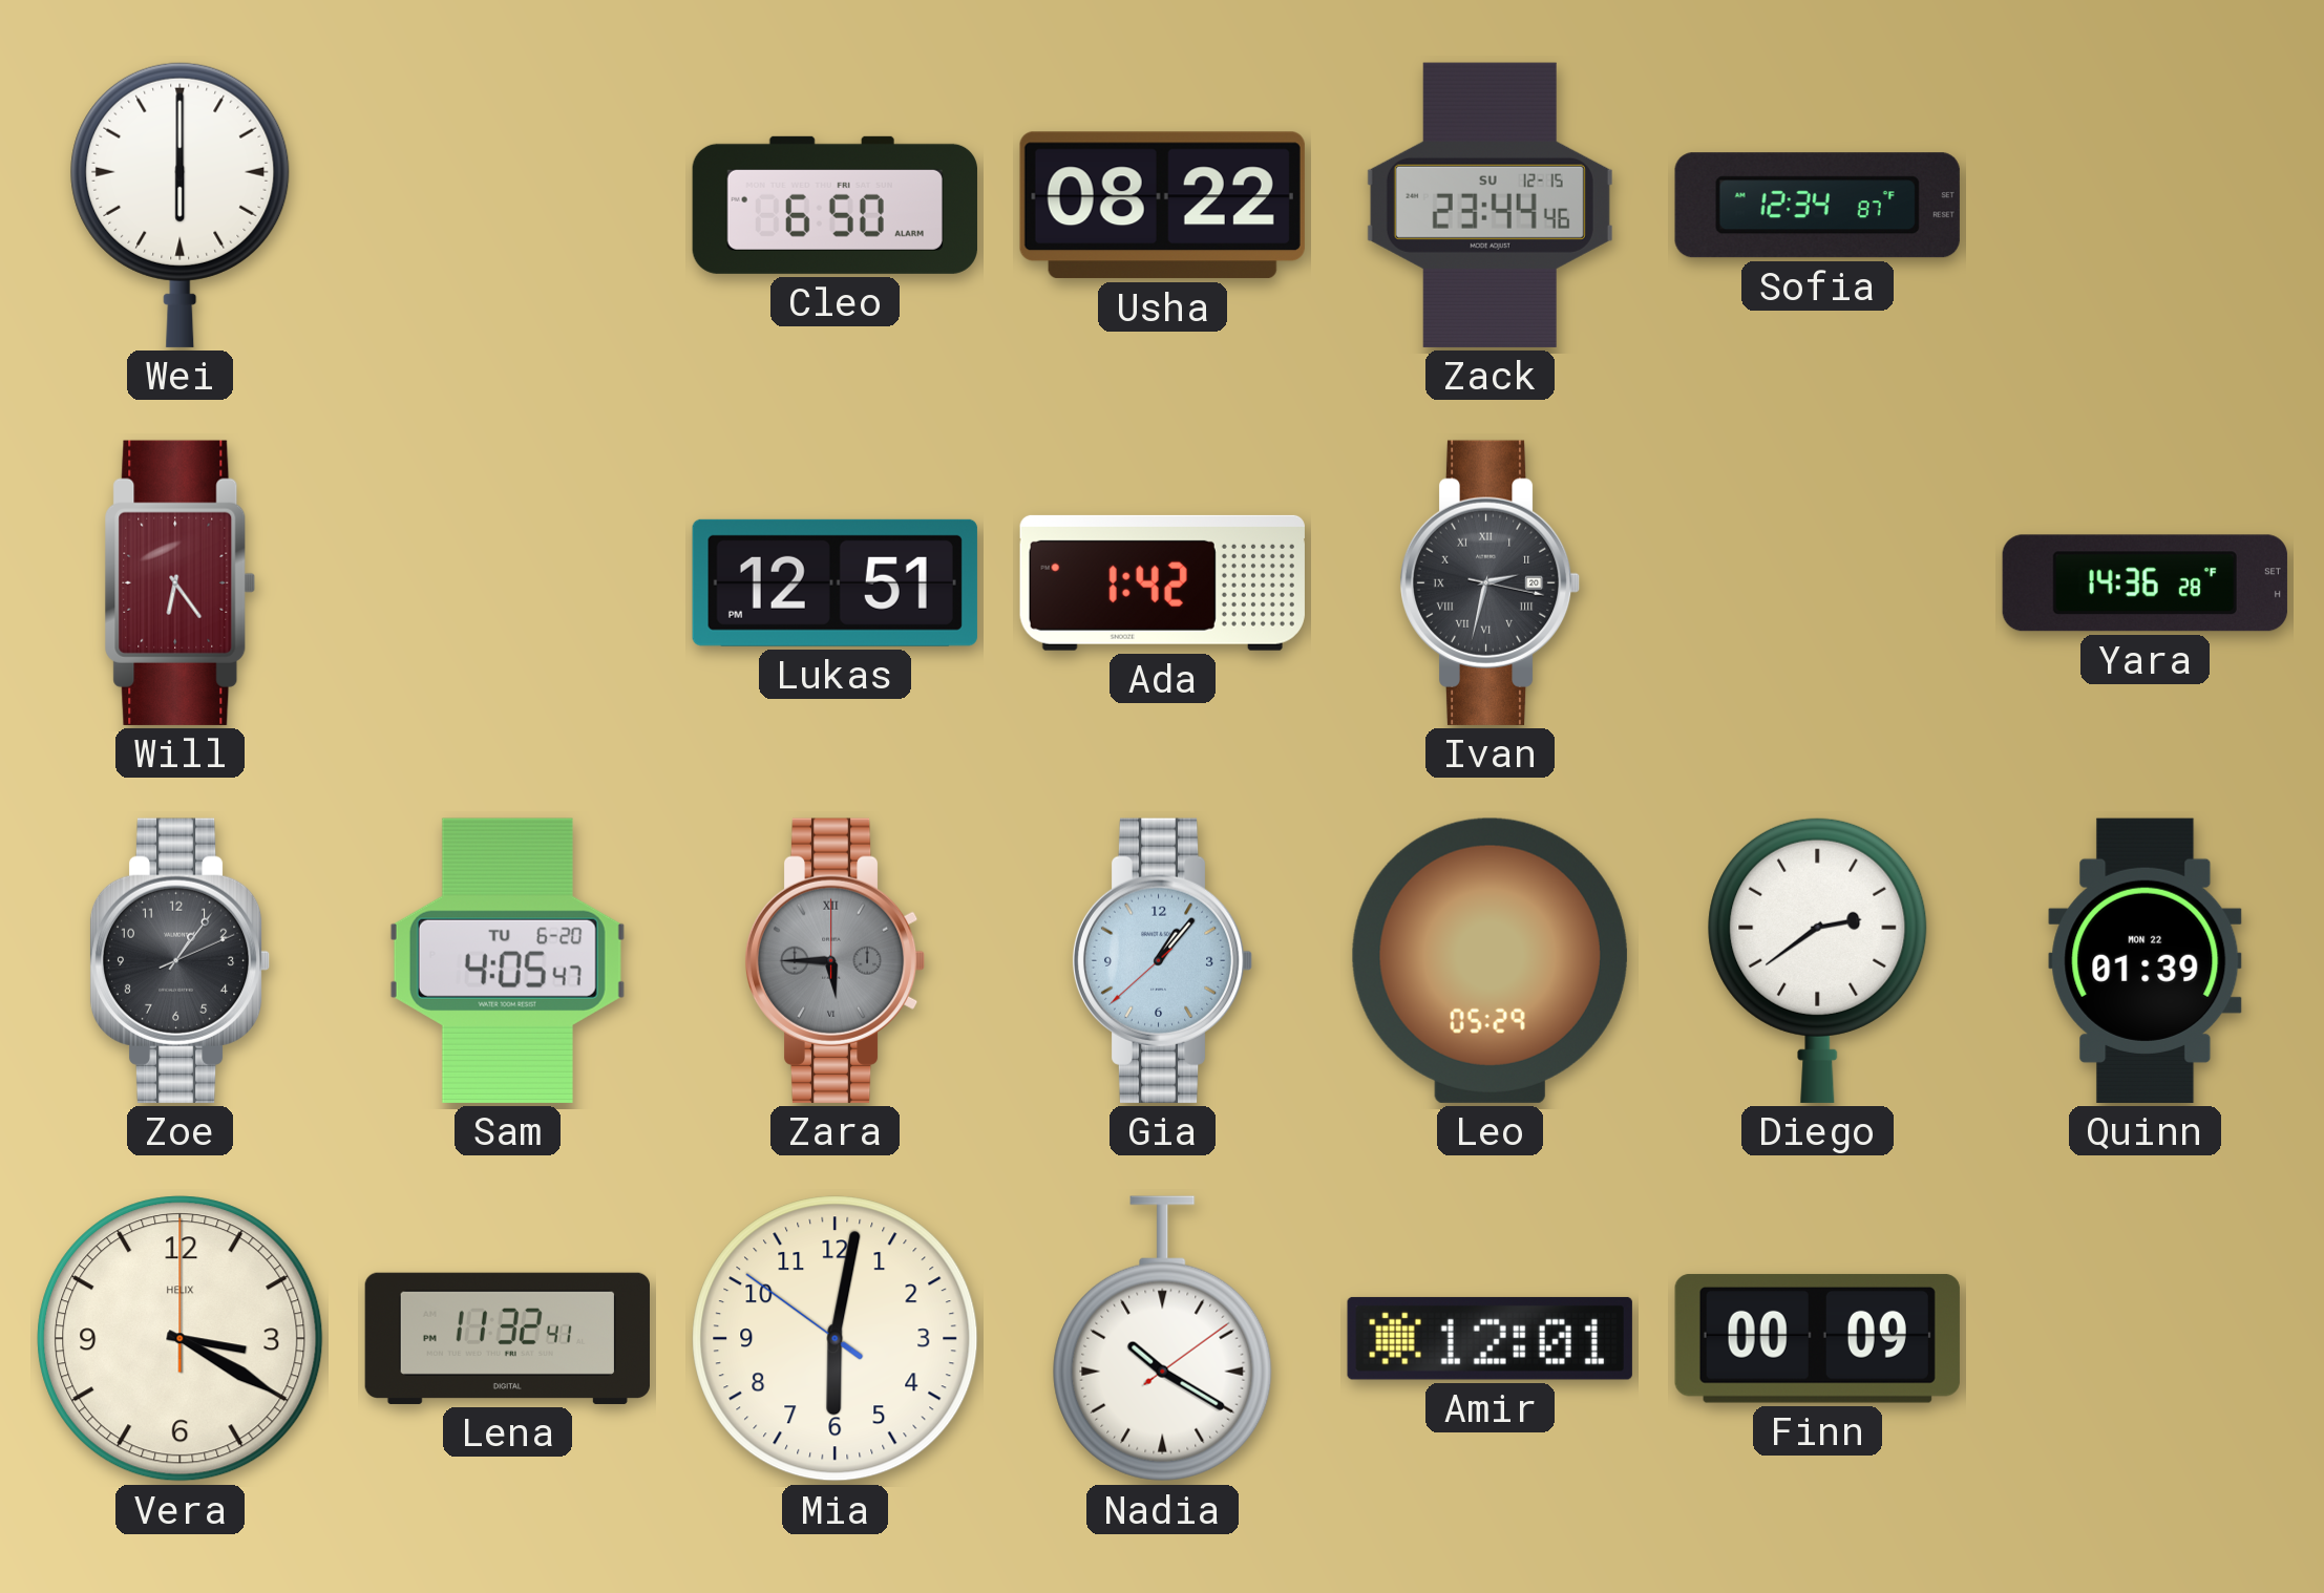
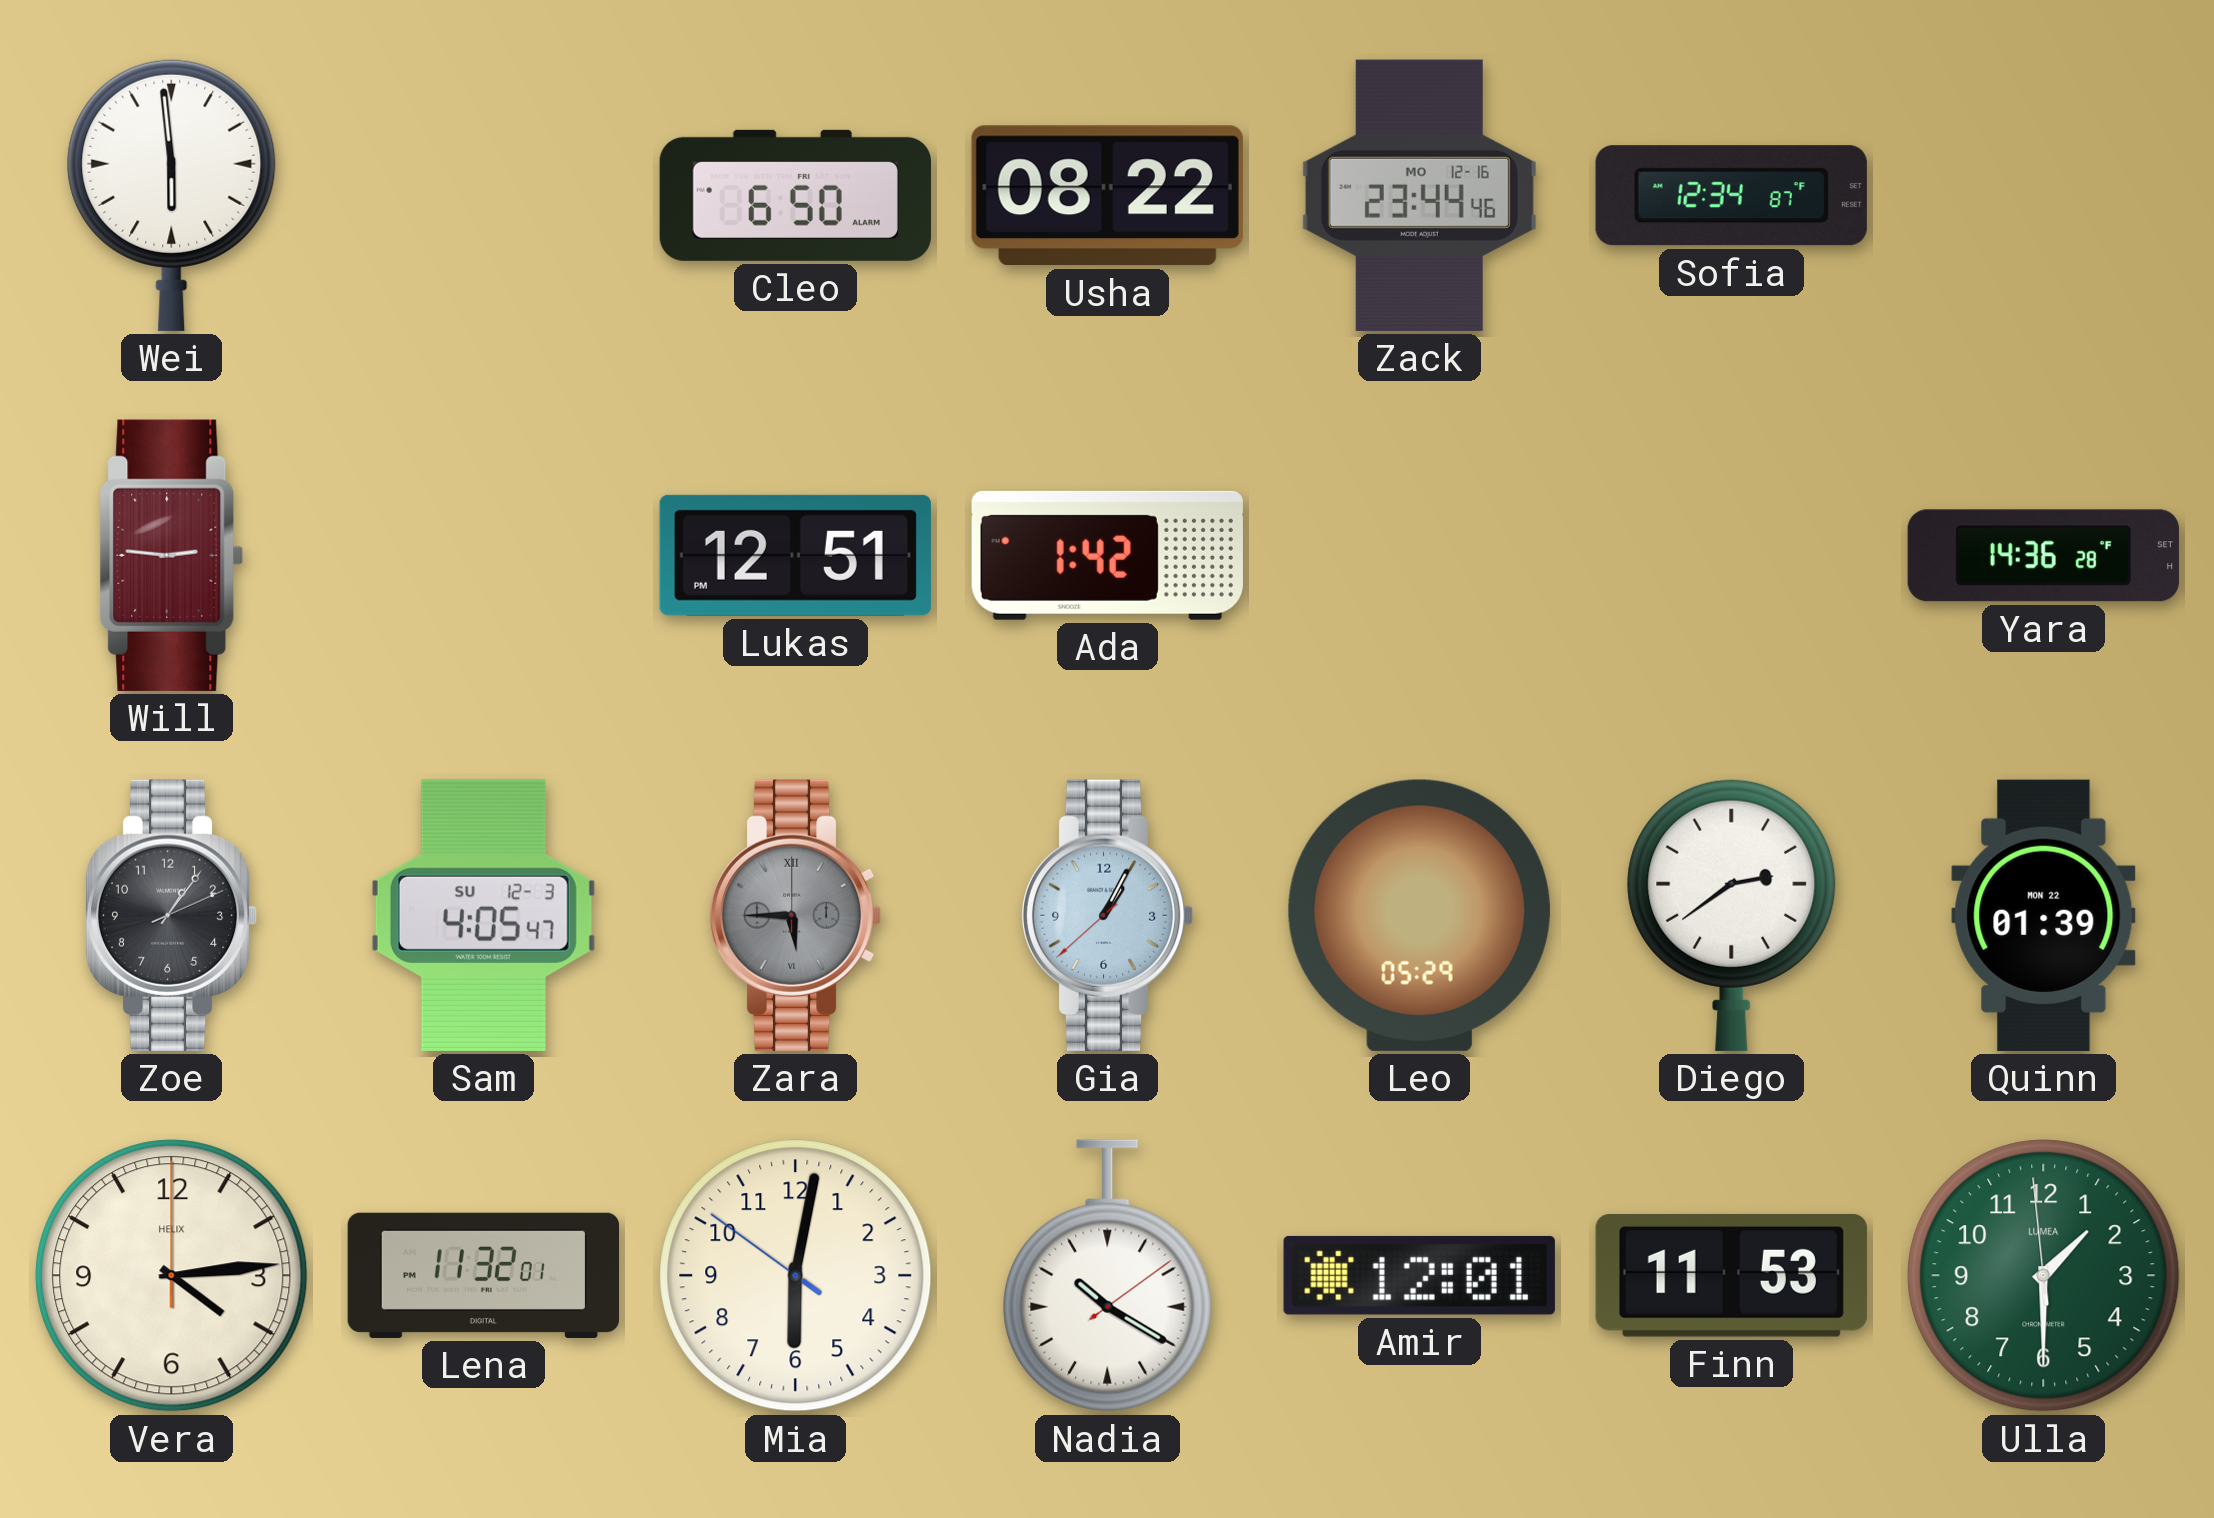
Wei: 6:00 -> 5:59 (172, 195)
Zack date: SU 12-15 -> MO 12-16 (1419, 195)
Will: 6:24 -> 2:46 (172, 555)
Ivan: 2:32 -> none (1490, 582)
Sam date: TU 6-20 -> SU 12-3 (483, 915)
Gia: 1:06 -> 1:04 (1107, 915)
Vera: 3:20 -> 4:14 (172, 1276)
Lena: 11:32:41 -> 11:32:01 (483, 1275)
Finn: 00:09 -> 11:53 (1731, 1275)
Ulla: none -> 1:29 (2044, 1276)
